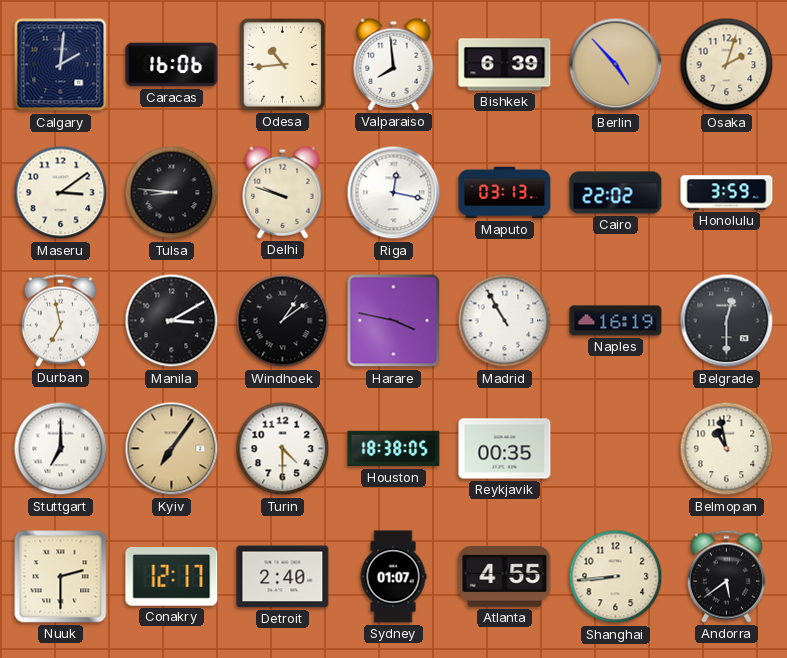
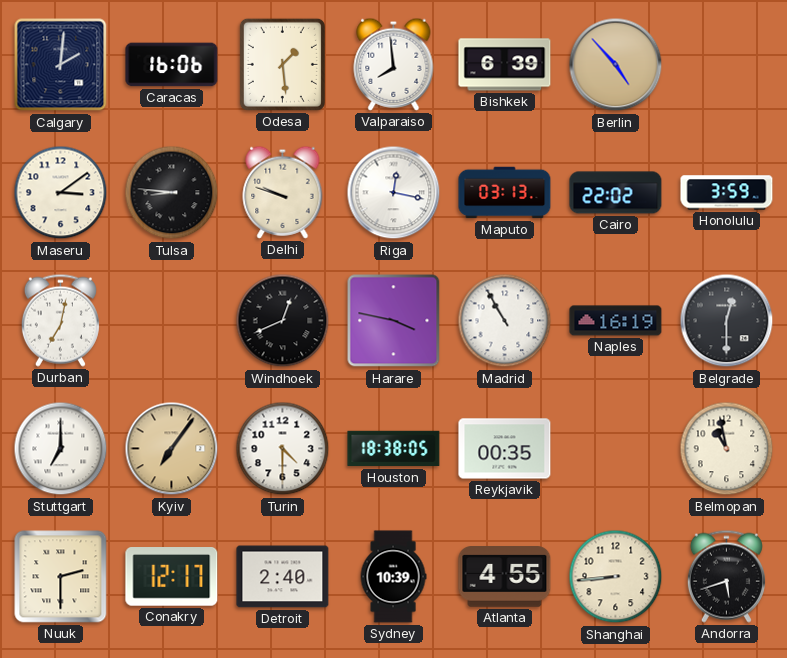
Odesa: 10:44 -> 1:29 (282, 64)
Osaka: 2:03 -> none (727, 65)
Durban: 6:58 -> 7:02 (60, 320)
Manila: 3:10 -> none (172, 321)
Windhoek: 1:09 -> 12:41 (283, 321)
Sydney: 01:07 -> 10:39 (393, 577)
Andorra: 5:39 -> 5:42 (726, 576)
